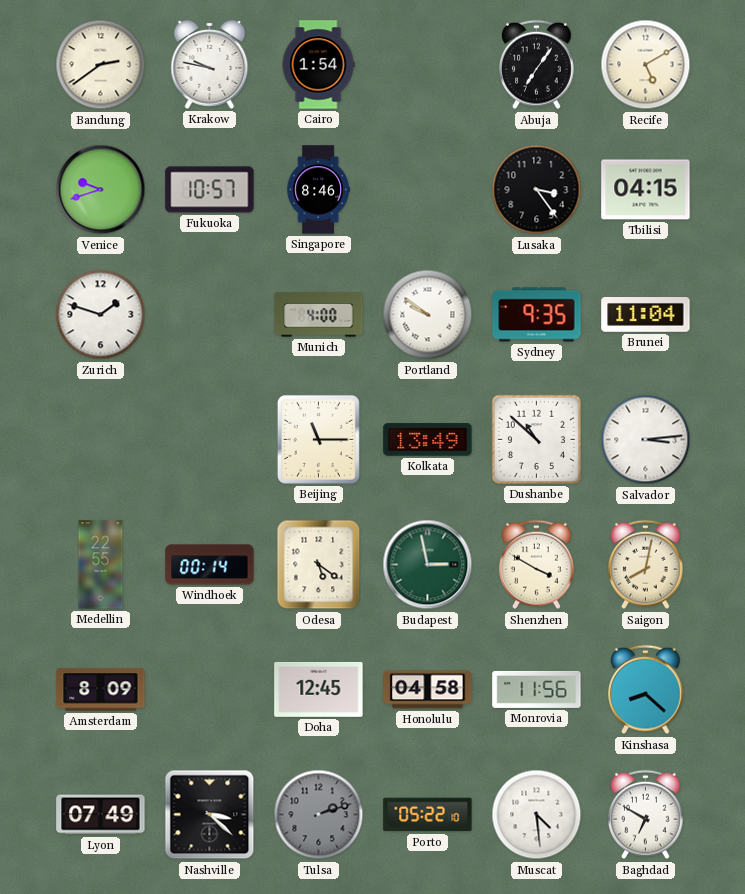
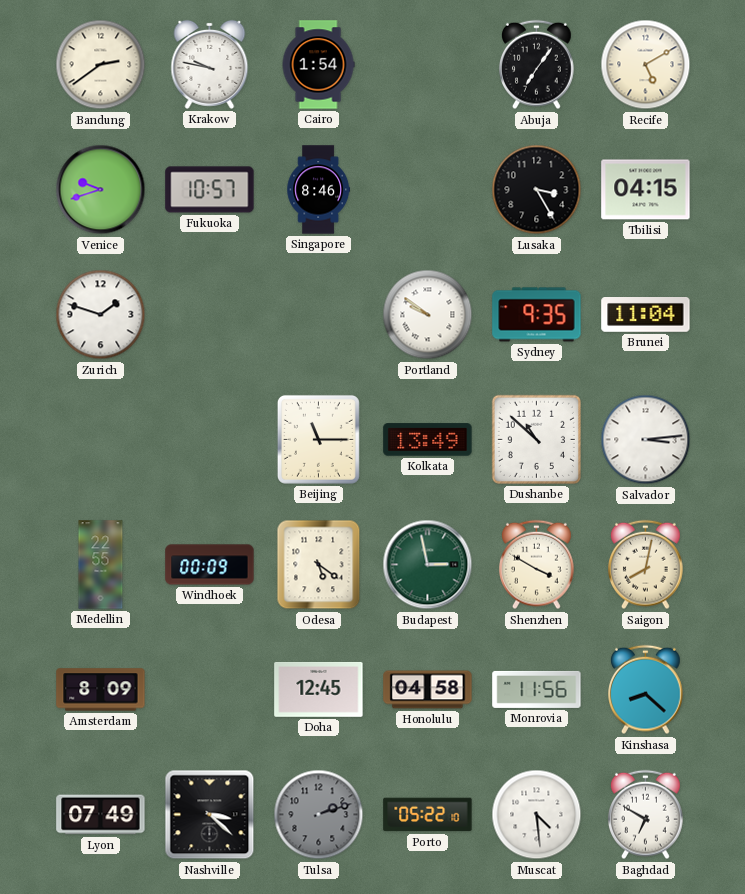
Lusaka: 3:24 -> 3:25 (537, 190)
Munich: 4:00 -> none (319, 315)
Windhoek: 00:14 -> 00:09 (210, 565)
